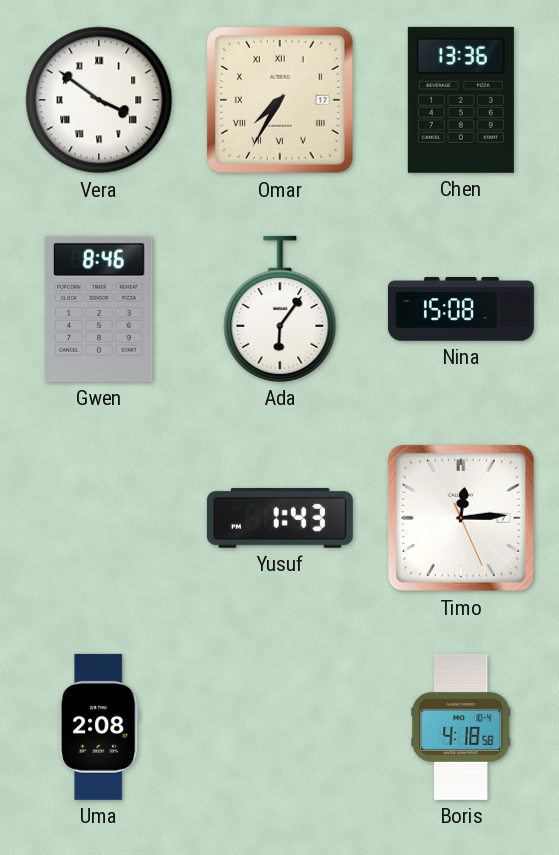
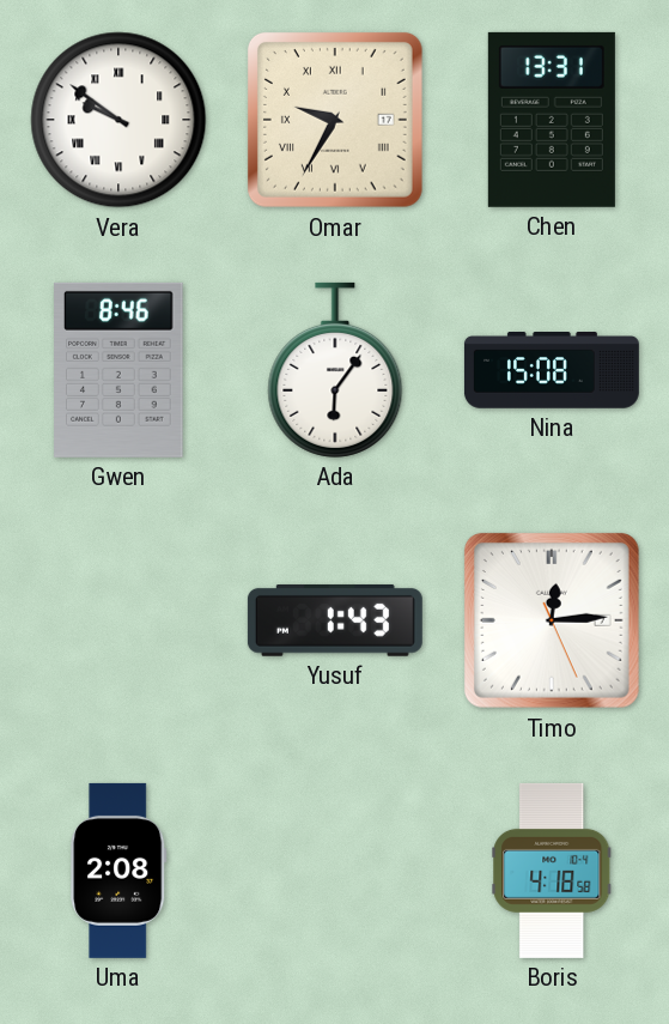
Vera: 3:51 -> 9:51 (118, 120)
Omar: 7:35 -> 9:35 (335, 120)
Chen: 13:36 -> 13:31 (552, 120)
